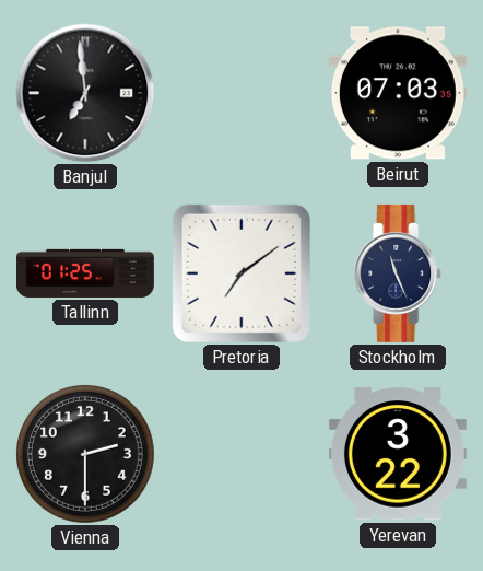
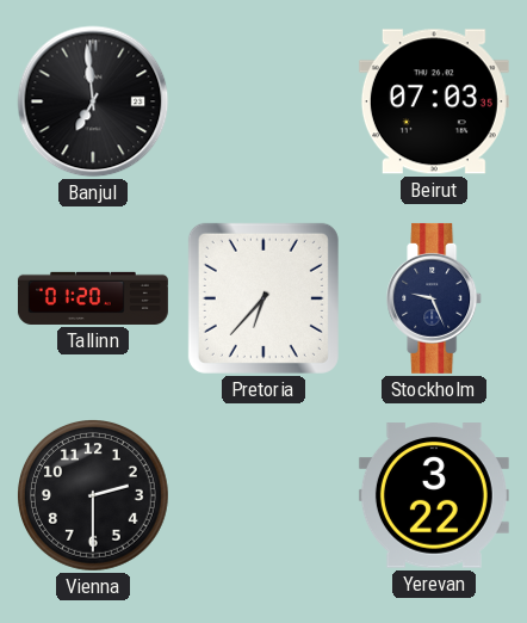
Tallinn: 01:25 -> 01:20 (93, 298)
Pretoria: 7:09 -> 6:37 (263, 298)
Stockholm: 11:26 -> 9:26 (435, 298)
